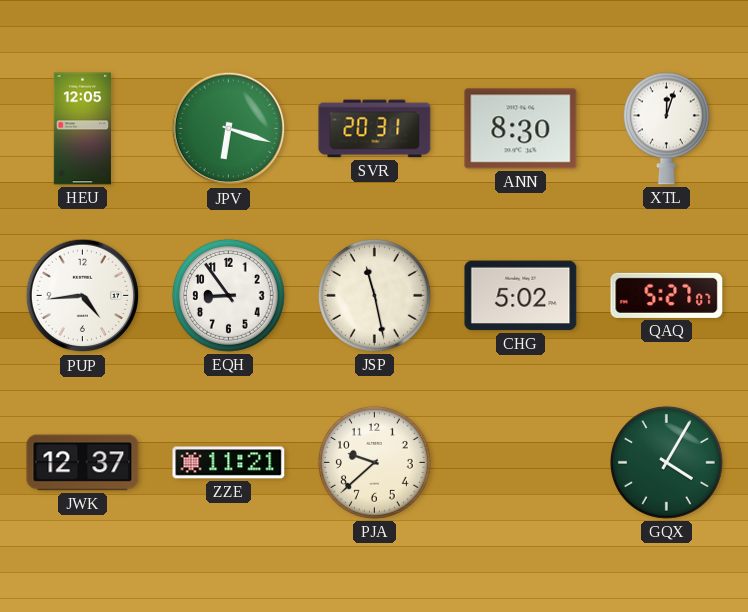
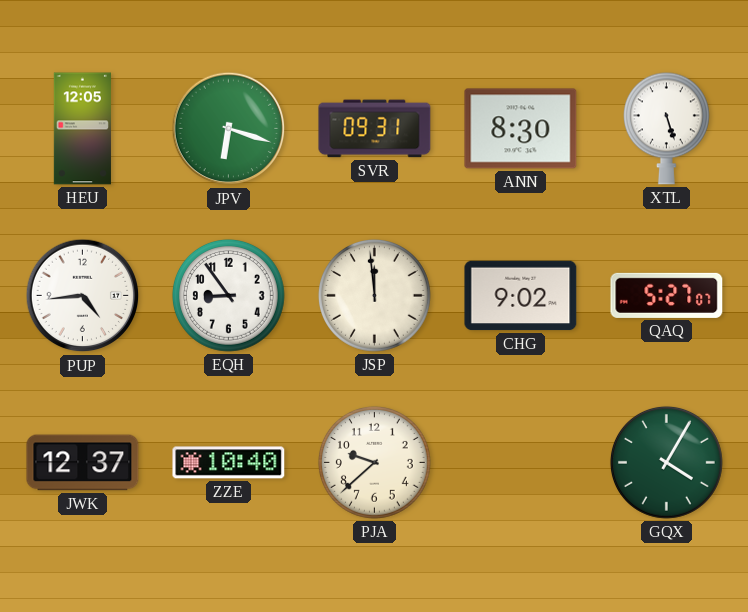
SVR: 20:31 -> 09:31 (375, 129)
XTL: 12:03 -> 5:27 (666, 128)
JSP: 11:28 -> 11:59 (374, 295)
CHG: 5:02 -> 9:02 (521, 296)
ZZE: 11:21 -> 10:40 (229, 463)
